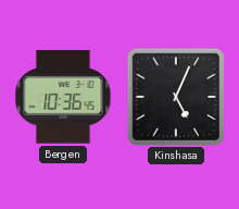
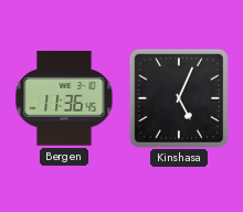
Bergen: 10:36 -> 11:36 (64, 98)
